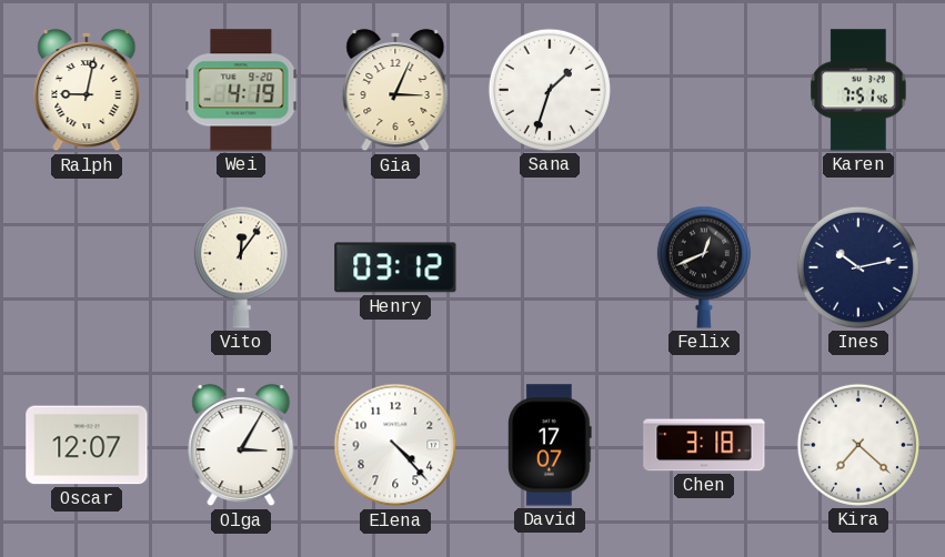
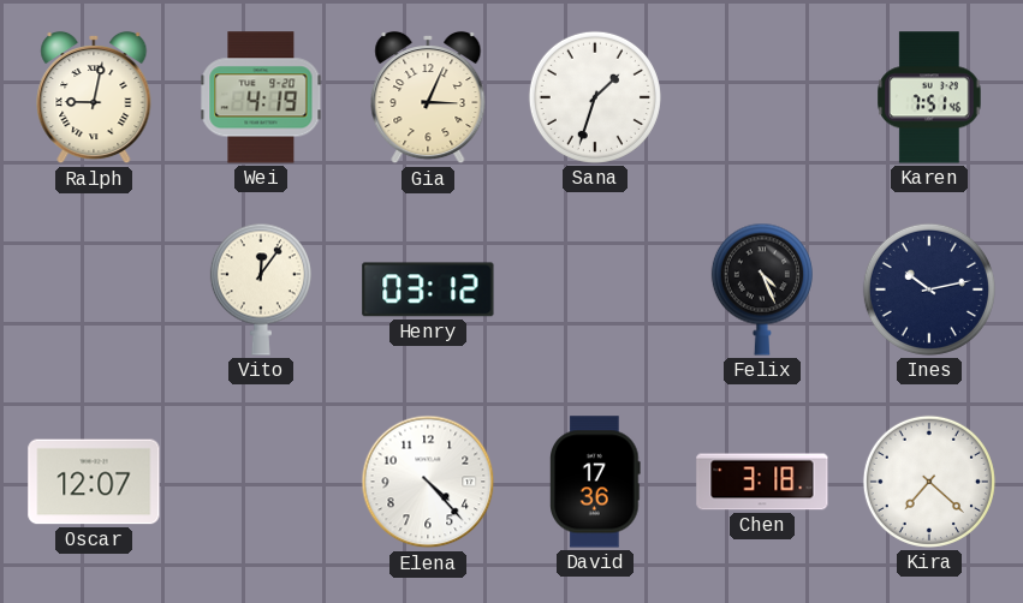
Felix: 12:41 -> 4:26 (762, 289)
Olga: 3:05 -> none (241, 445)
David: 17:07 -> 17:36 (595, 482)
